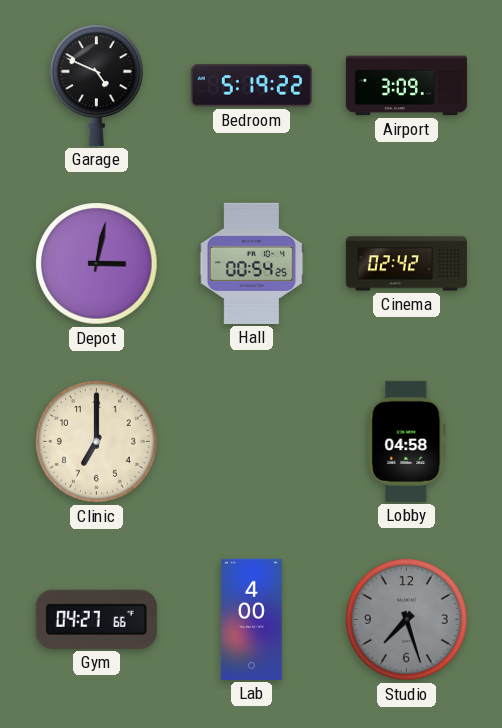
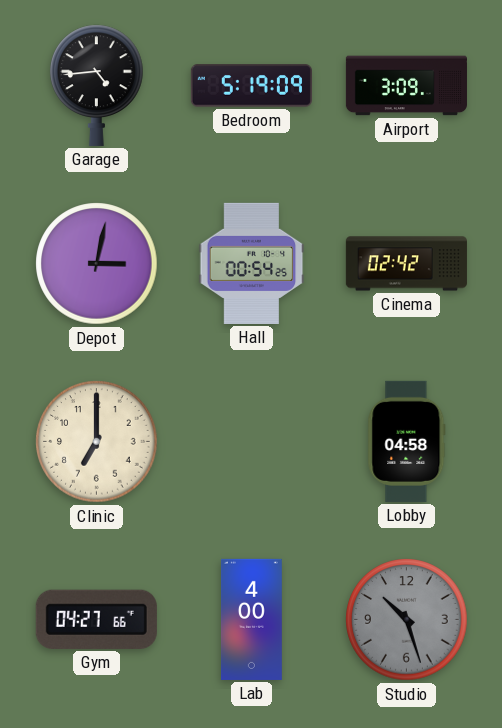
Garage: 4:49 -> 4:44 (97, 85)
Bedroom: 5:19:22 -> 5:19:09 (251, 86)
Studio: 7:27 -> 10:27 (407, 620)
